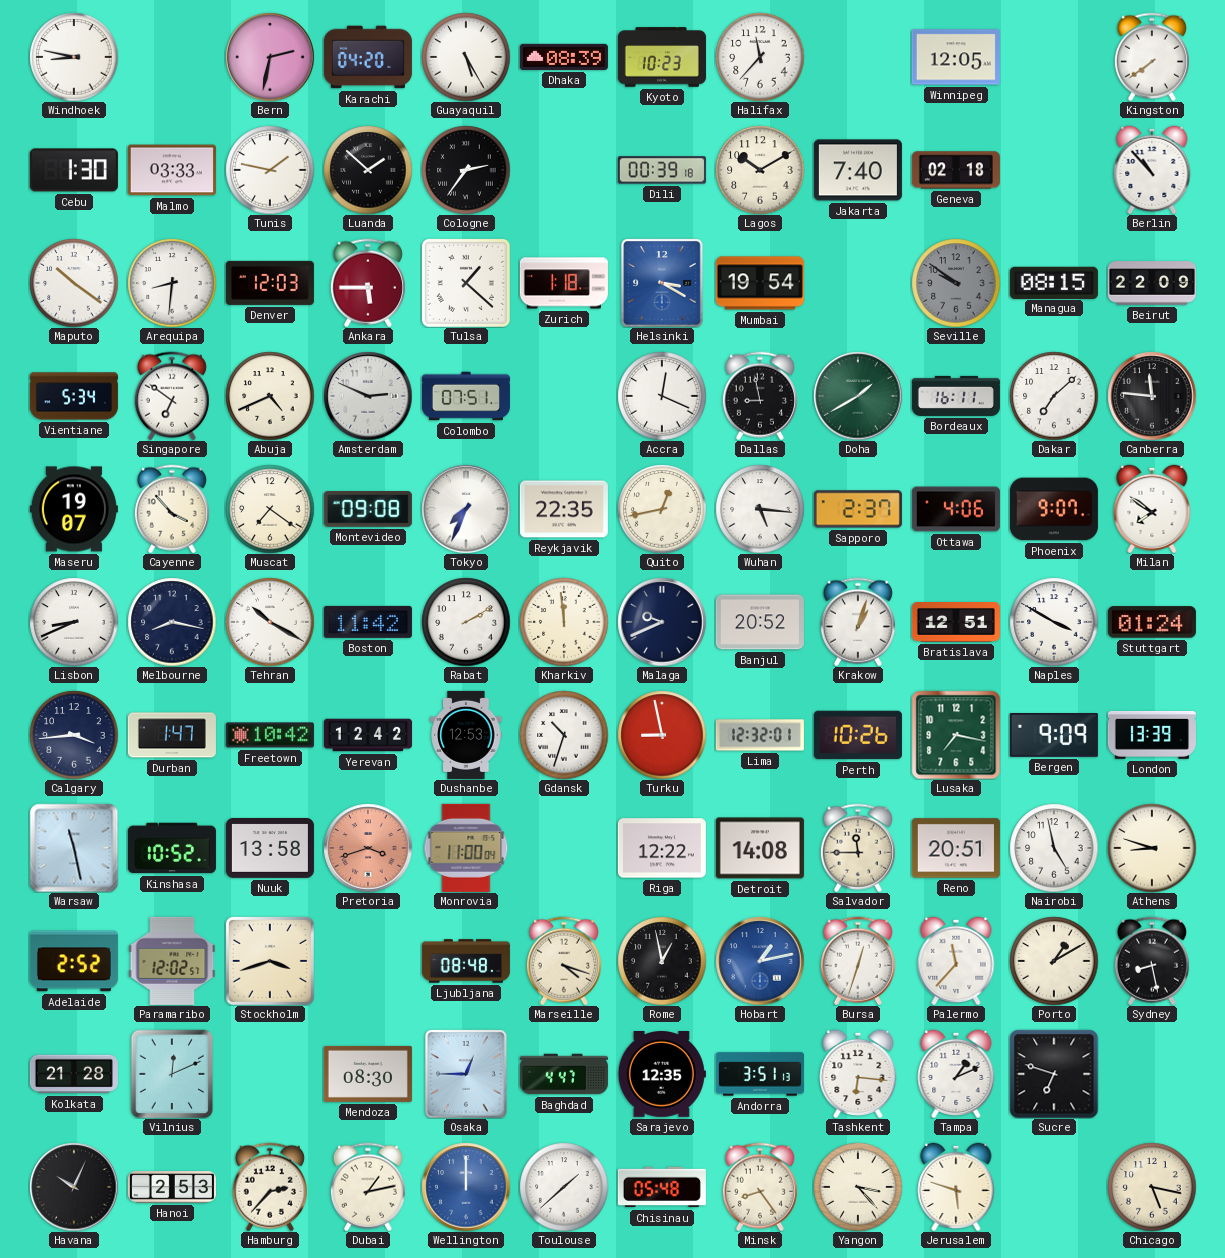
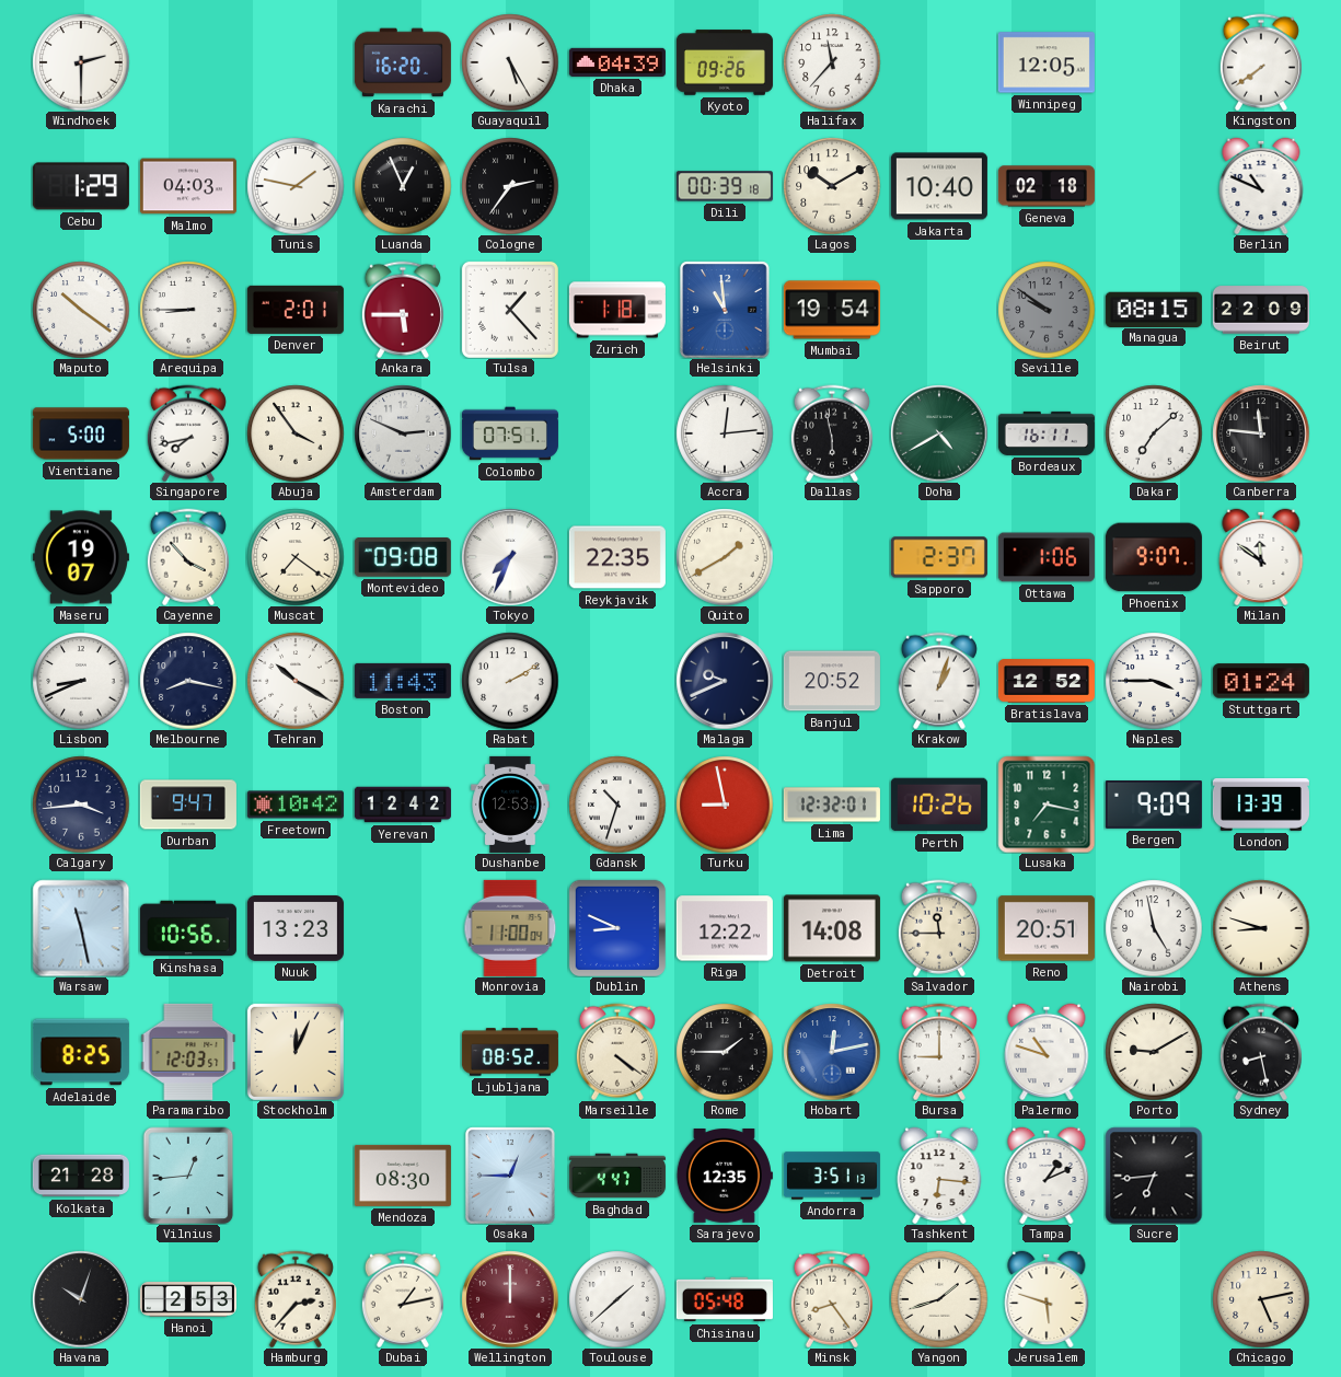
Windhoek: 8:47 -> 2:30 (81, 62)
Bern: 2:32 -> none (270, 57)
Karachi: 04:20 -> 16:20 (403, 62)
Dhaka: 08:39 -> 04:39 (617, 62)
Kyoto: 10:23 -> 09:26 (725, 62)
Cebu: 1:30 -> 1:29 (81, 186)
Malmo: 03:33 -> 04:03 (188, 186)
Luanda: 1:52 -> 12:56 (403, 186)
Jakarta: 7:40 -> 10:40 (939, 186)
Berlin: 10:53 -> 10:49 (1261, 186)
Arequipa: 8:31 -> 8:45 (188, 310)
Denver: 12:03 -> 2:01 (296, 310)
Tulsa: 1:22 -> 1:23 (510, 310)
Helsinki: 3:20 -> 10:59 (725, 310)
Vientiane: 5:34 -> 5:00 (81, 433)
Singapore: 6:51 -> 7:43 (188, 433)
Abuja: 4:41 -> 3:54 (296, 433)
Accra: 12:19 -> 12:14 (725, 433)
Dallas: 8:58 -> 5:58 (832, 433)
Doha: 1:40 -> 4:40 (939, 433)
Quito: 12:43 -> 1:40 (725, 557)
Wuhan: 5:16 -> none (760, 509)
Ottawa: 4:06 -> 1:06 (1047, 557)
Milan: 7:51 -> 11:51 (1261, 557)
Boston: 11:42 -> 11:43 (403, 681)
Kharkiv: 11:59 -> none (564, 622)
Bratislava: 12:51 -> 12:52 (1047, 682)
Naples: 3:50 -> 3:45 (1154, 681)
Durban: 1:47 -> 9:47 (188, 805)
Kinshasa: 10:52 -> 10:56 (188, 928)
Nuuk: 13:58 -> 13:23 (296, 928)
Pretoria: 3:42 -> none (368, 848)
Dublin: none -> 8:49 (617, 928)
Adelaide: 2:52 -> 8:25 (81, 1052)
Paramaribo: 12:02 -> 12:03 (188, 1052)
Stockholm: 3:42 -> 12:04 (296, 1052)
Ljubljana: 08:48 -> 08:52 (510, 1052)
Marseille: 4:18 -> 4:21 (617, 1052)
Rome: 12:58 -> 1:45 (725, 1052)
Hobart: 1:13 -> 12:13 (832, 1052)
Bursa: 12:33 -> 9:00 (939, 1052)
Palermo: 11:37 -> 10:48 (1047, 1052)
Porto: 1:10 -> 9:10 (1154, 1052)
Vilnius: 12:11 -> 12:44 (188, 1176)
Sucre: 6:48 -> 6:44 (1154, 1176)
Havana: 10:04 -> 10:03 (81, 1299)
Wellington dial: blue -> burgundy (510, 1299)
Yangon: 3:23 -> 1:42 (939, 1299)
Chicago: 5:17 -> 5:13 (1261, 1299)
